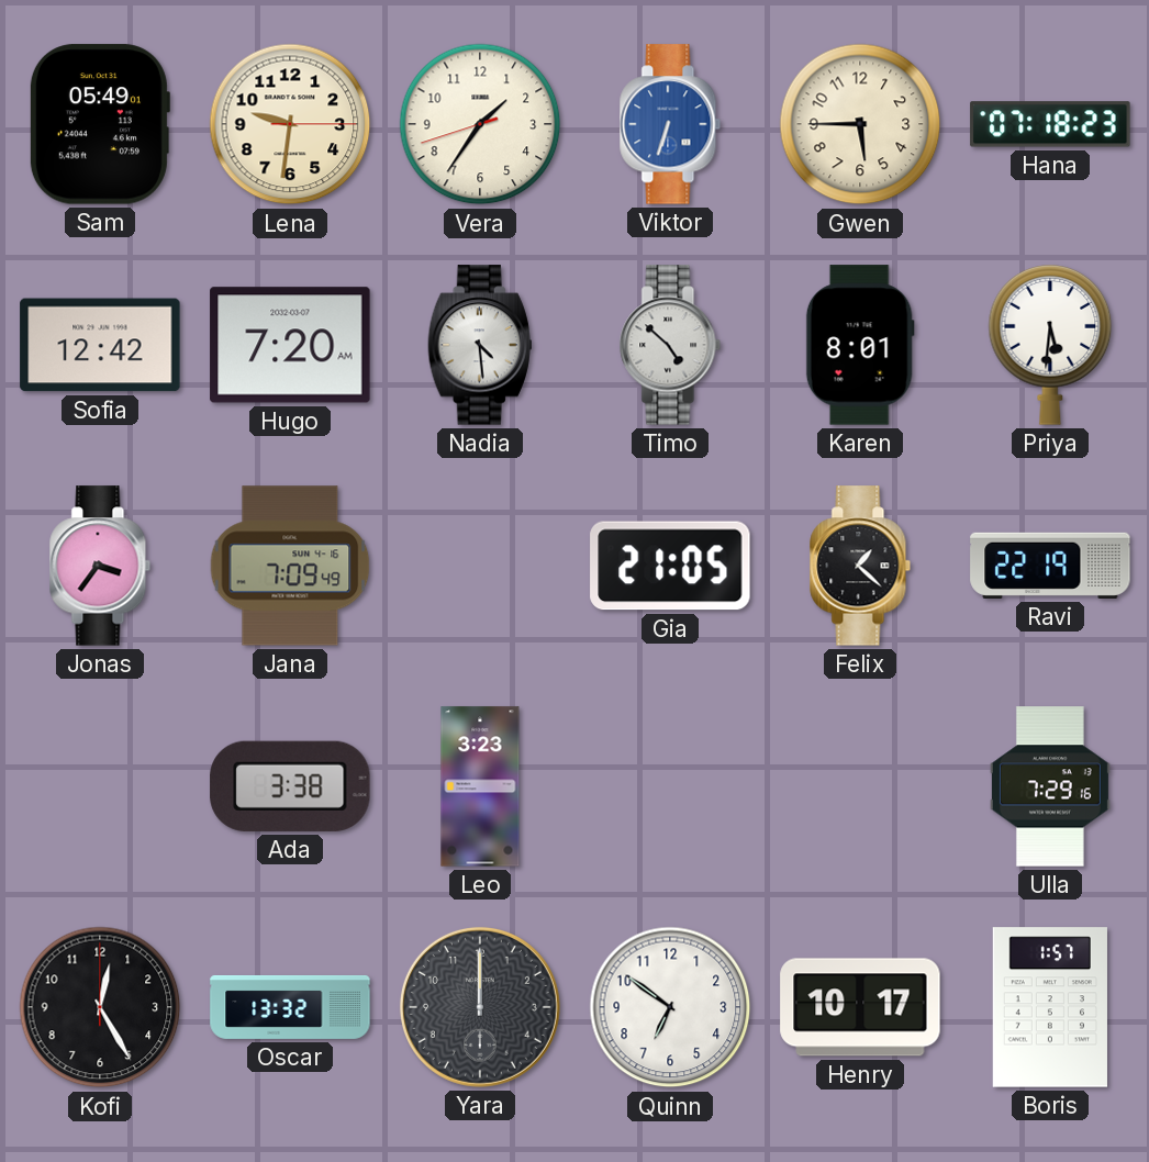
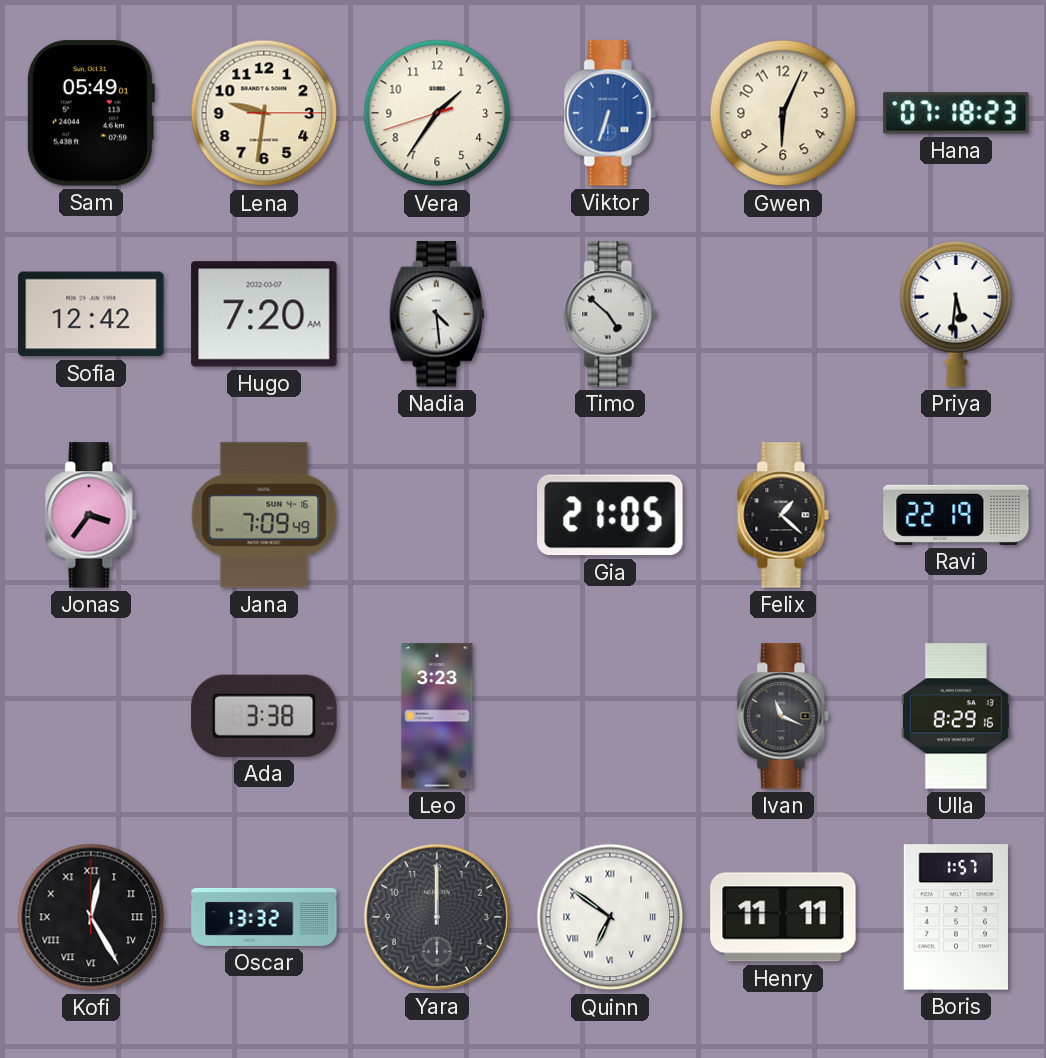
Gwen: 5:45 -> 6:04 (783, 113)
Karen: 8:01 -> none (860, 345)
Ivan: none -> 11:19 (783, 716)
Ulla: 7:29 -> 8:29 (956, 716)
Kofi numerals: Arabic -> Roman (91, 917)
Quinn numerals: Arabic -> Roman (610, 917)
Henry: 10:17 -> 11:11 (783, 917)
